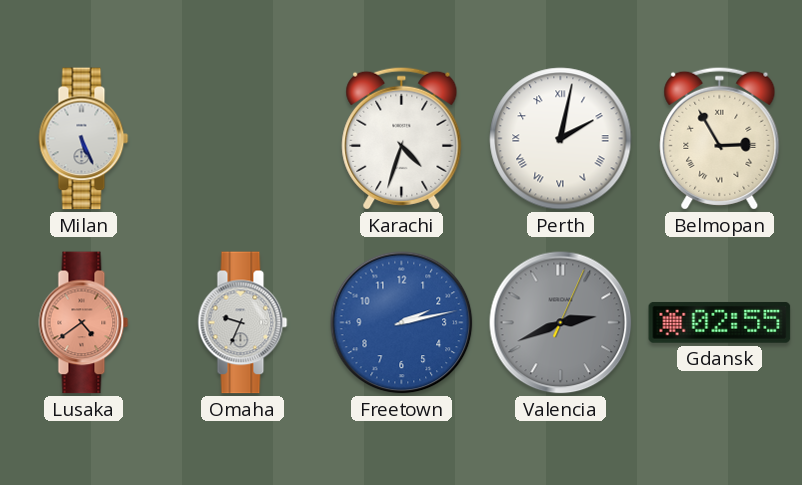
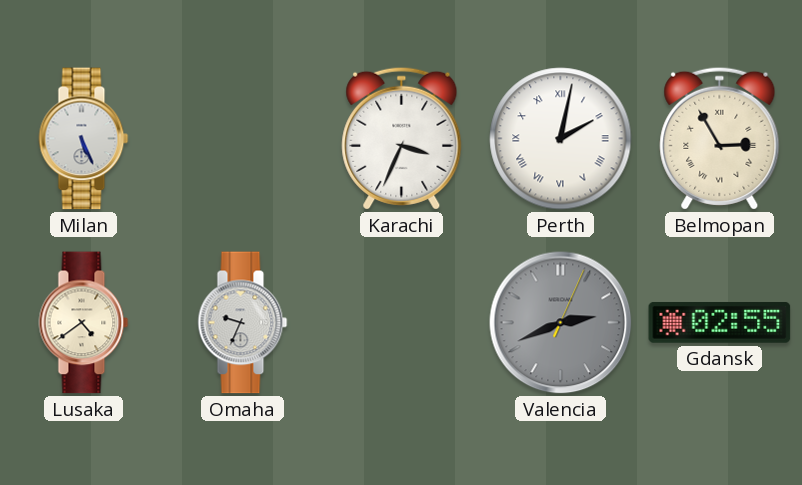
Karachi: 4:33 -> 3:34 (402, 138)
Lusaka dial: salmon -> cream (84, 323)
Freetown: 2:13 -> none (402, 323)
